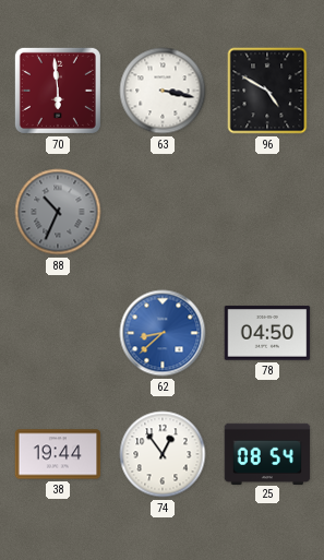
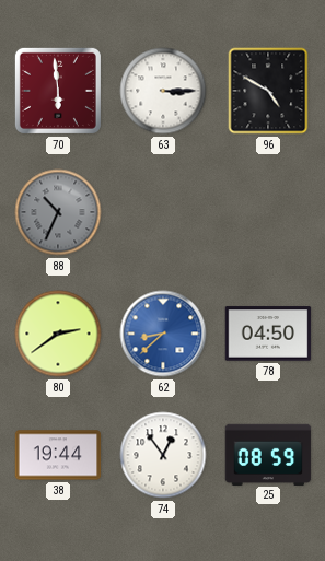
63: 3:17 -> 3:15 (163, 91)
80: none -> 2:39 (58, 334)
25: 08:54 -> 08:59 (268, 454)
